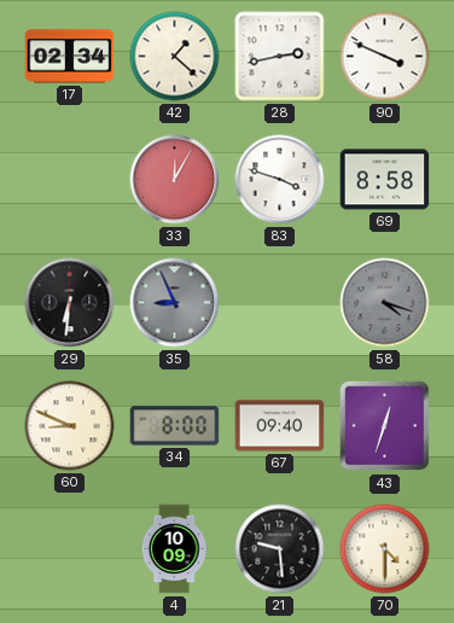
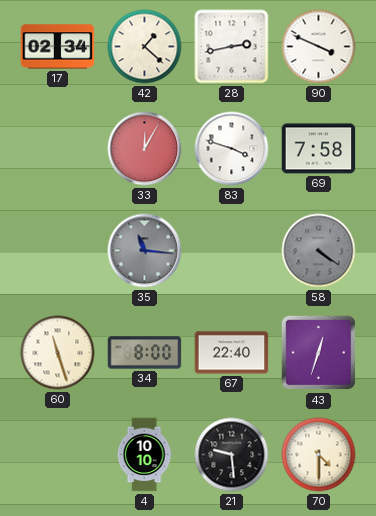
69: 8:58 -> 7:58 (319, 149)
29: 6:31 -> none (70, 303)
35: 8:56 -> 11:16 (145, 251)
58: 4:18 -> 4:21 (319, 251)
60: 8:49 -> 11:27 (58, 353)
67: 09:40 -> 22:40 (232, 353)
4: 10:09 -> 10:10 (144, 455)
